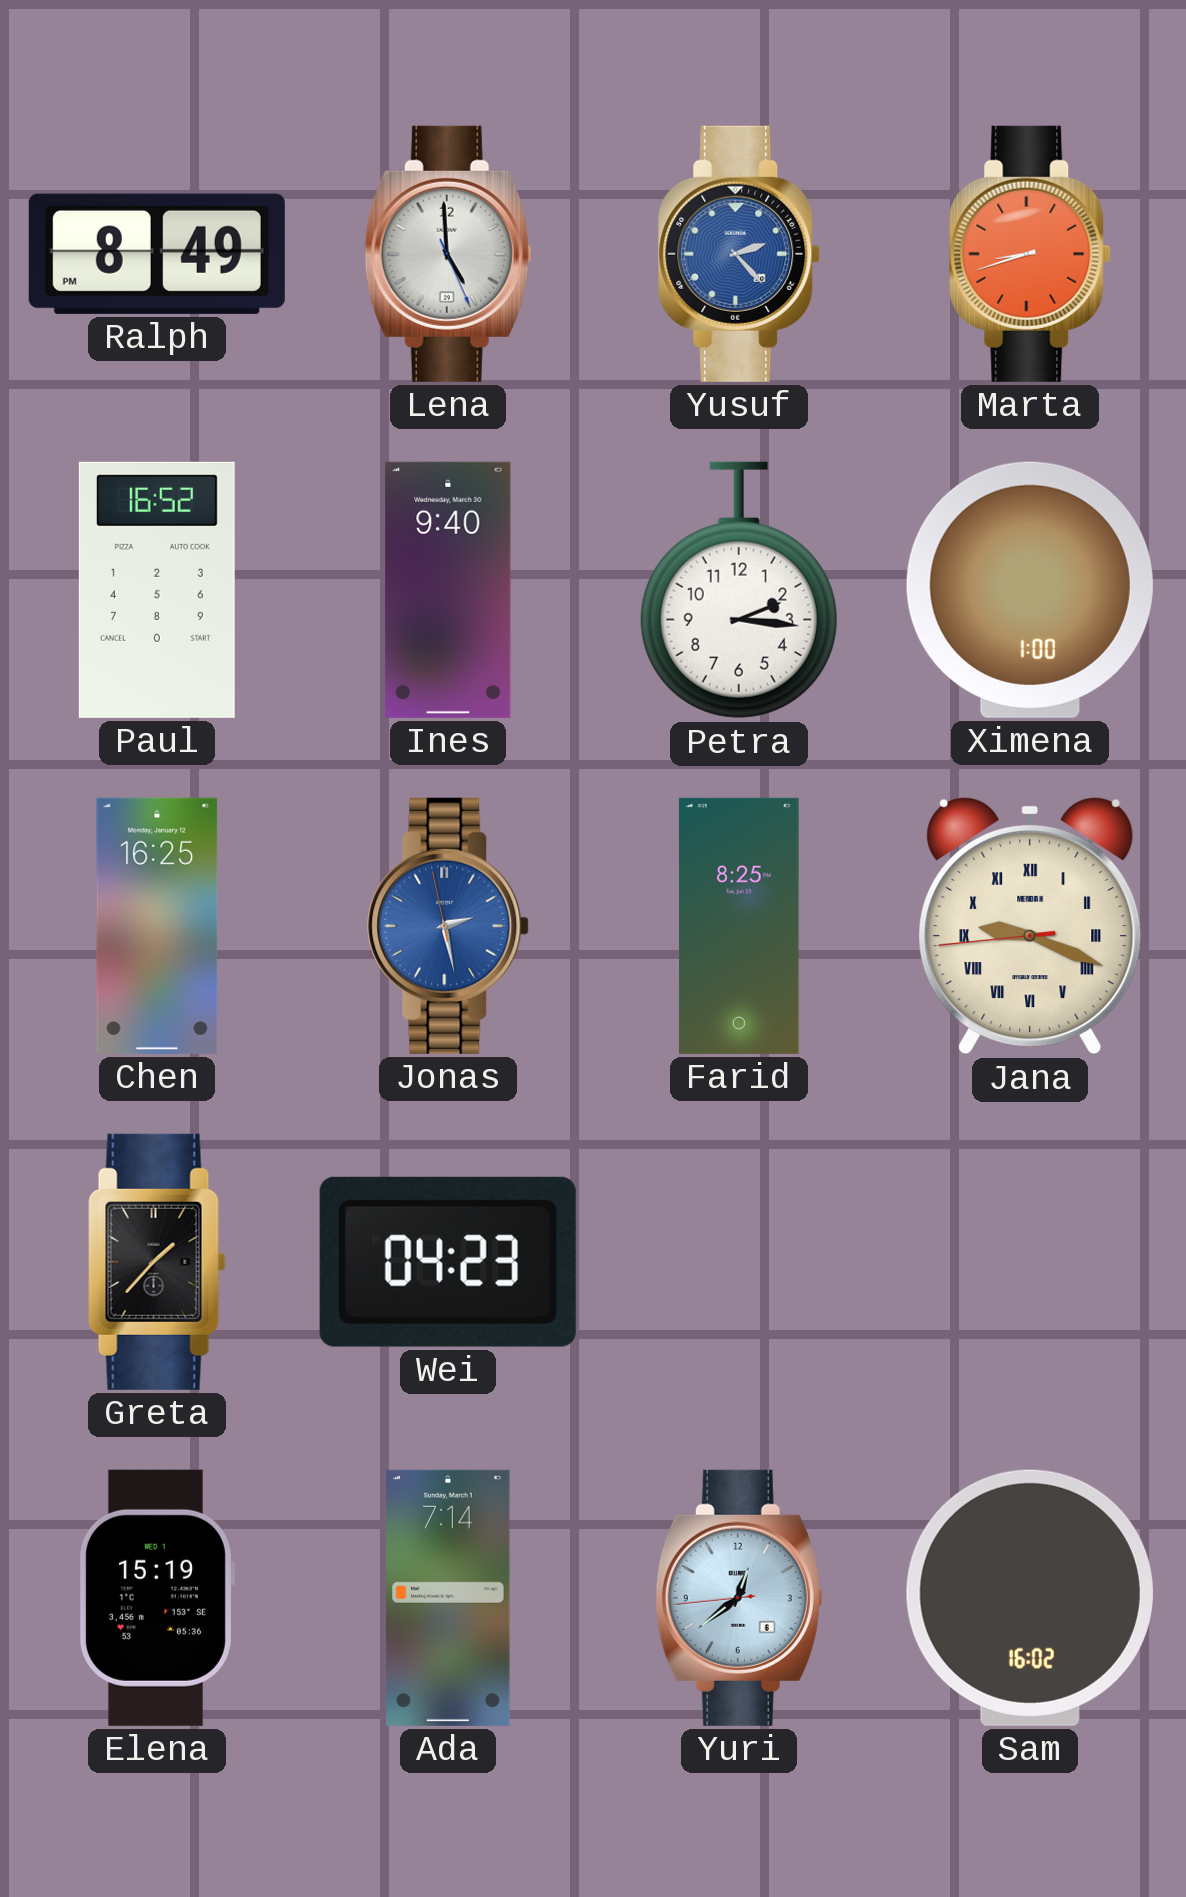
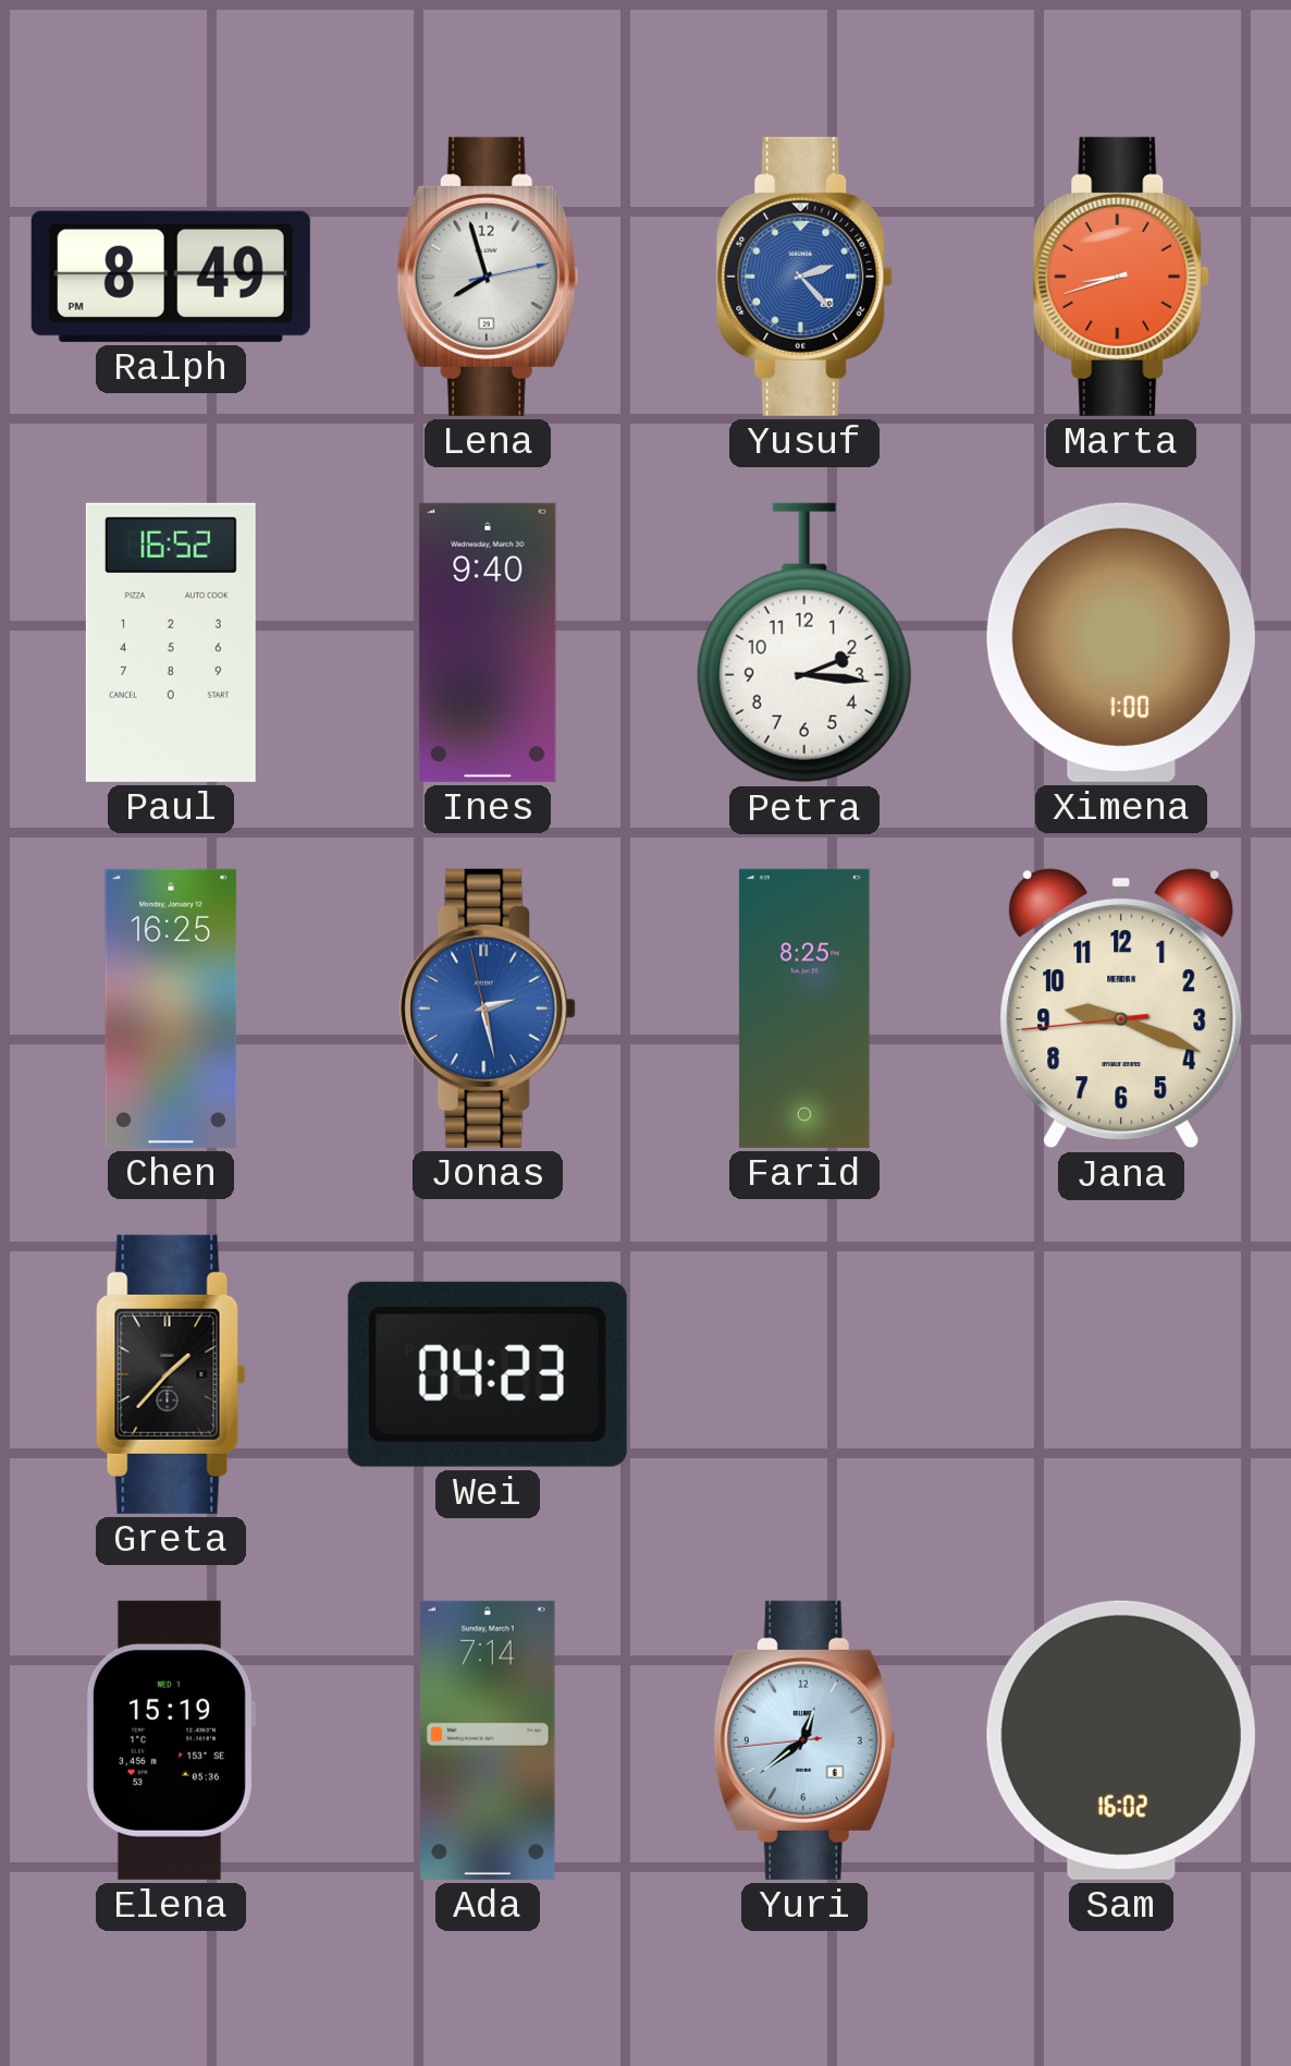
Lena: 4:59 -> 7:57 (488, 277)
Jana numerals: Roman -> Arabic (1121, 1008)
